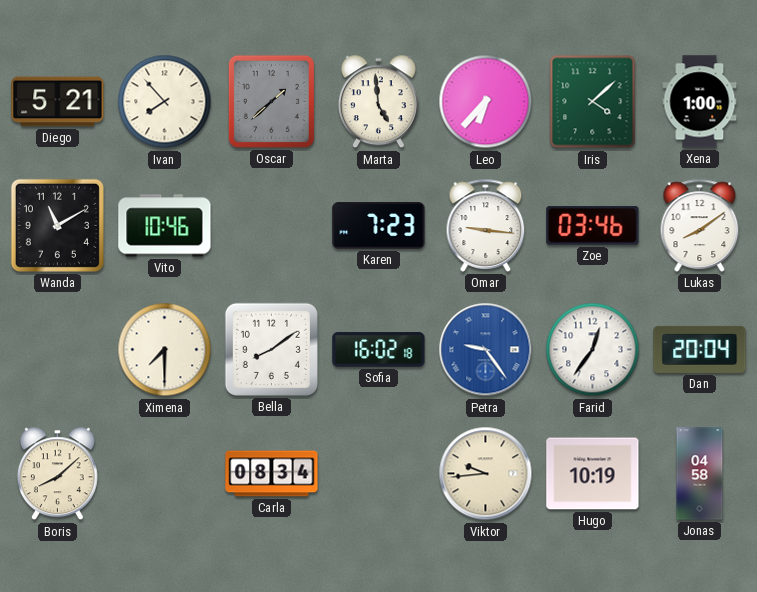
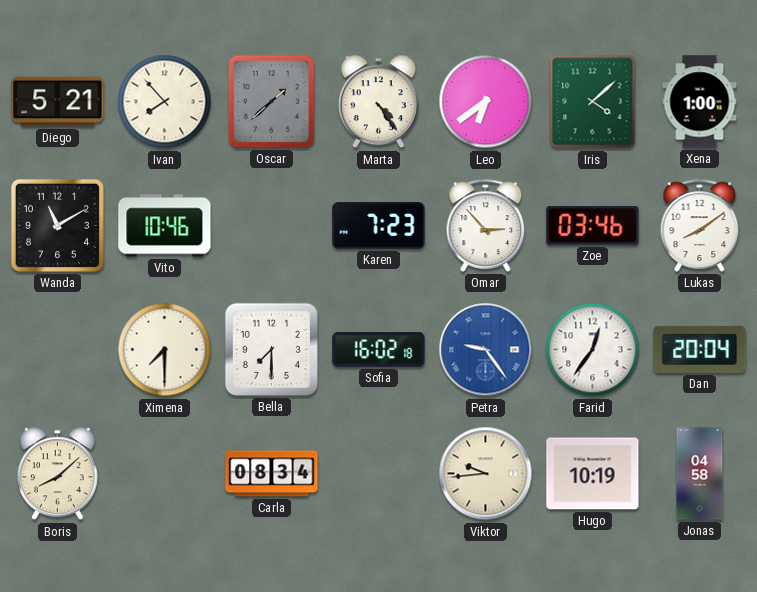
Marta: 4:59 -> 4:24 (378, 102)
Leo: 6:37 -> 6:39 (486, 102)
Omar: 9:16 -> 2:53 (486, 225)
Bella: 8:09 -> 7:30 (271, 349)
